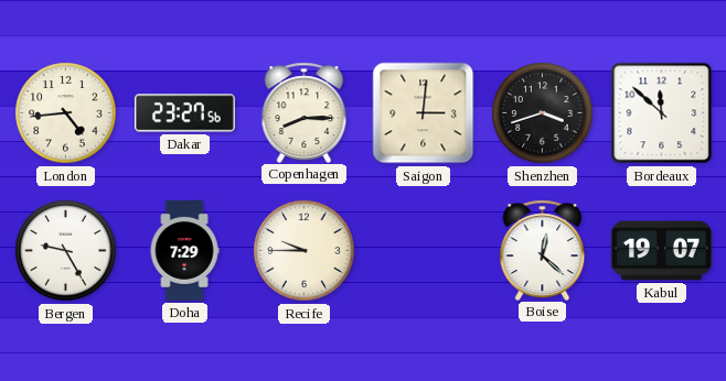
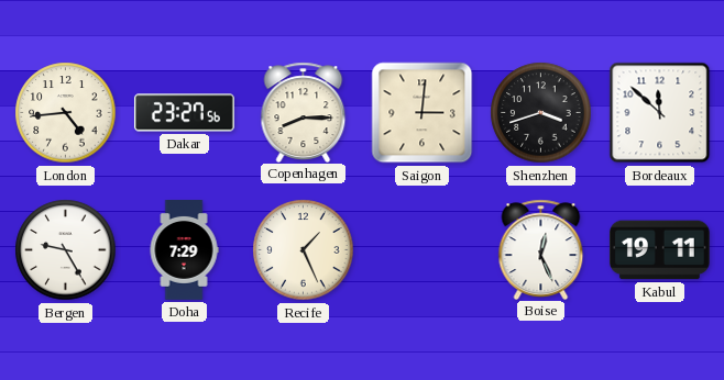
Recife: 9:45 -> 1:26 (304, 250)
Boise: 12:22 -> 12:26 (541, 249)
Kabul: 19:07 -> 19:11 (659, 250)
